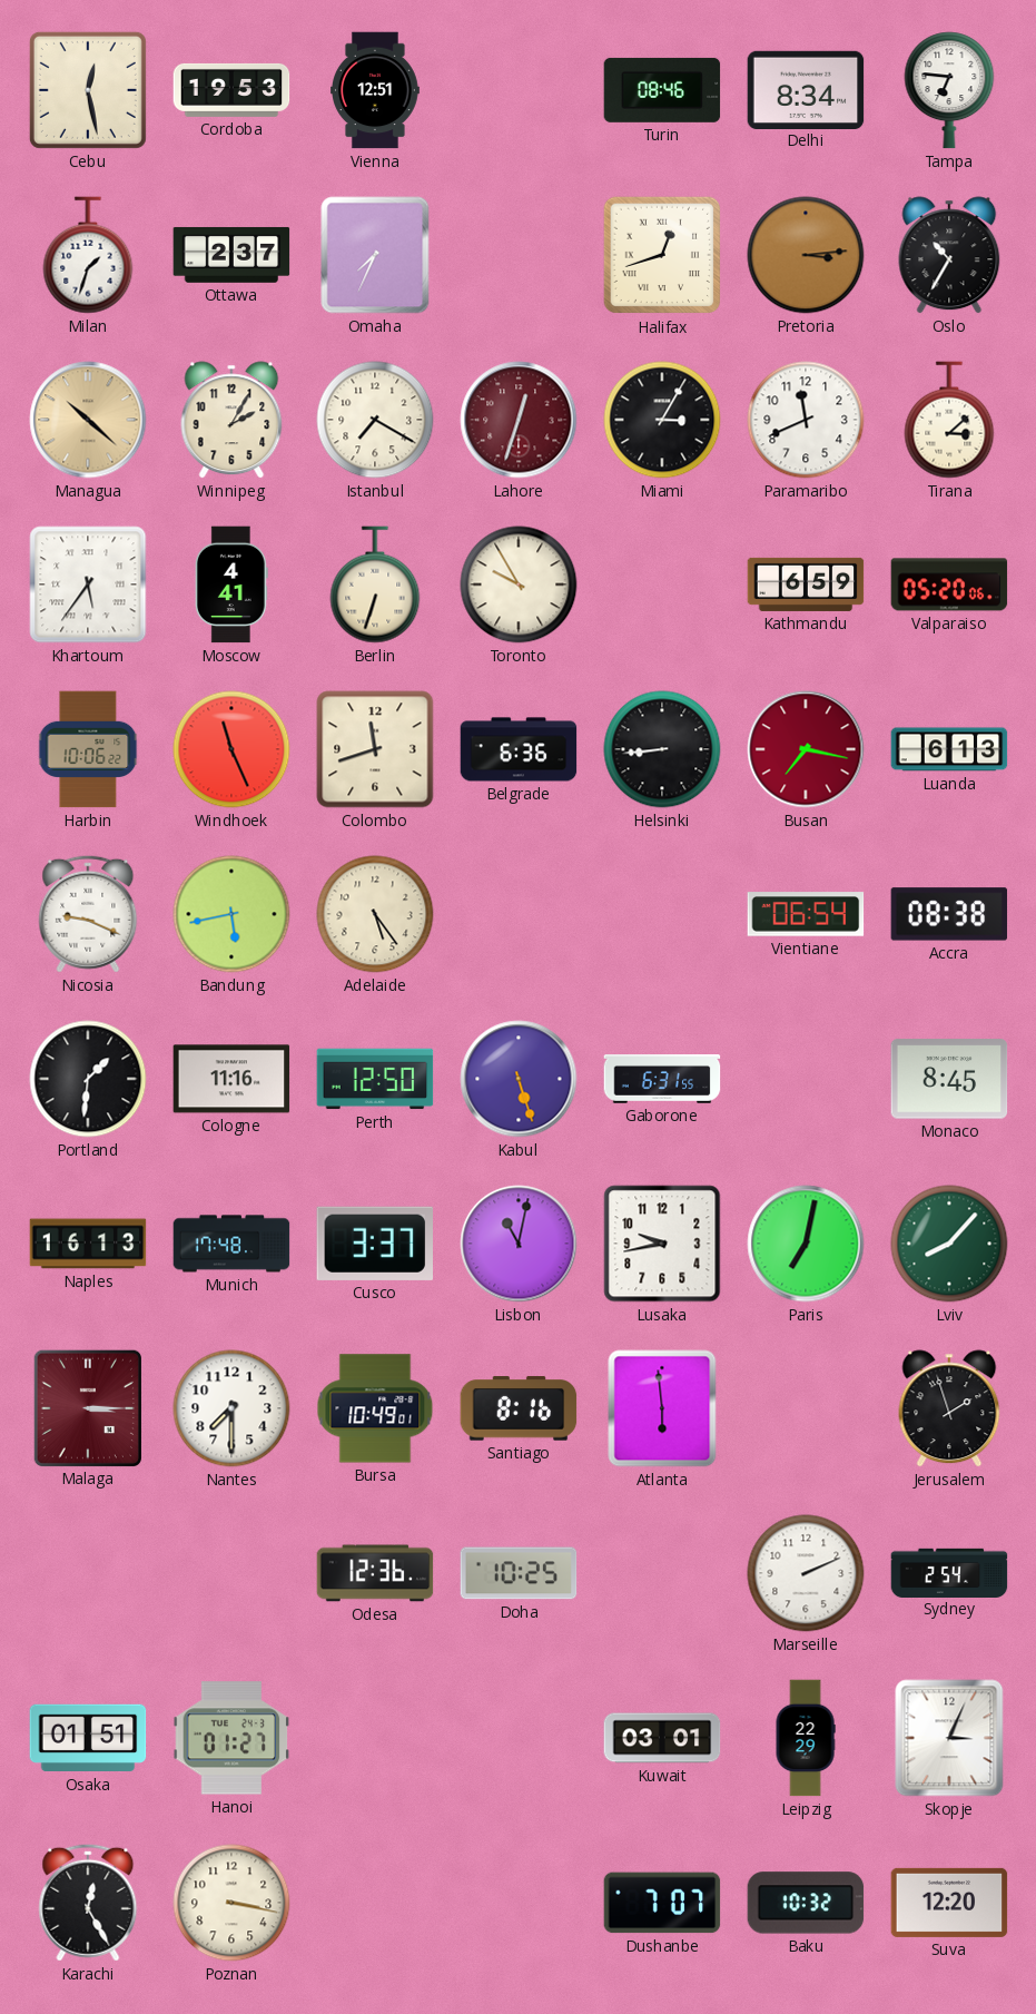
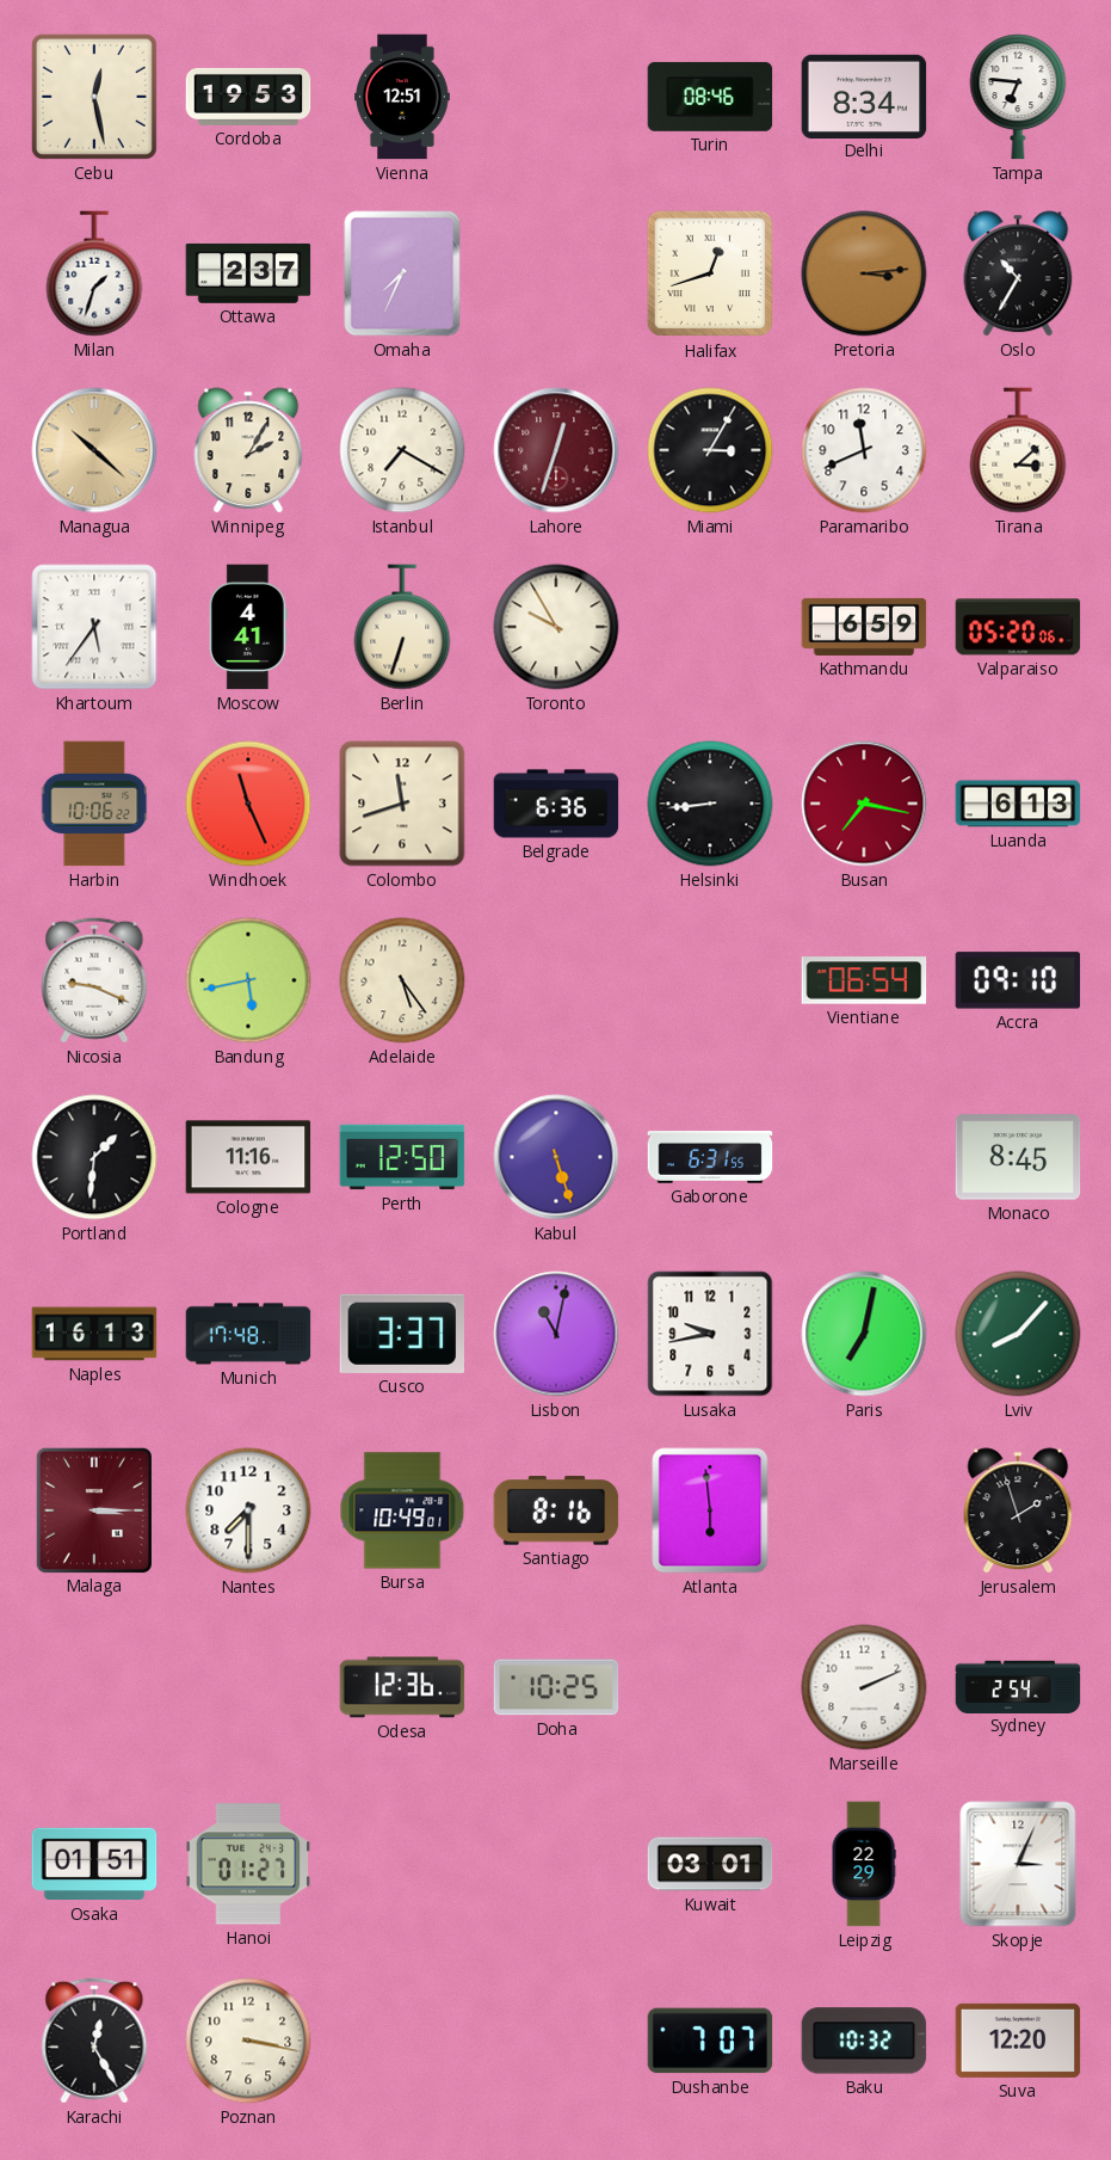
Accra: 08:38 -> 09:10 (1018, 980)
